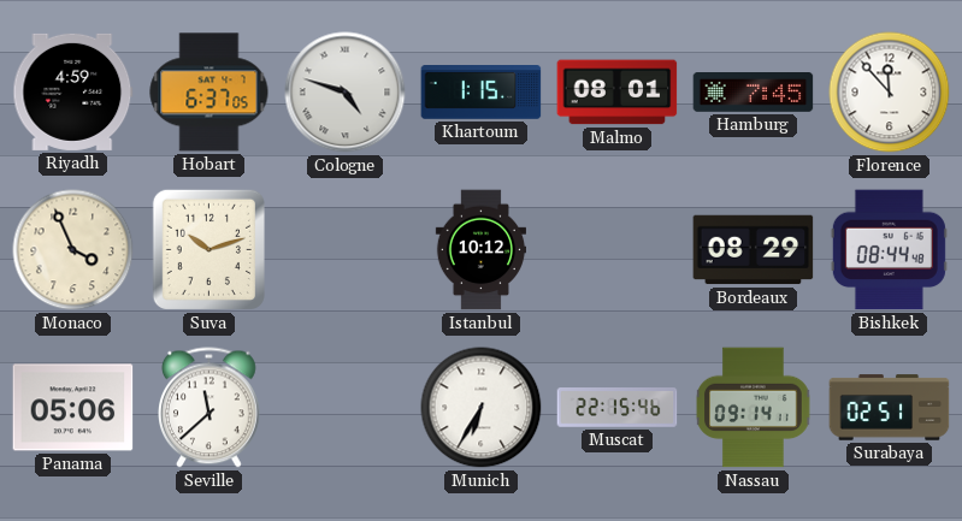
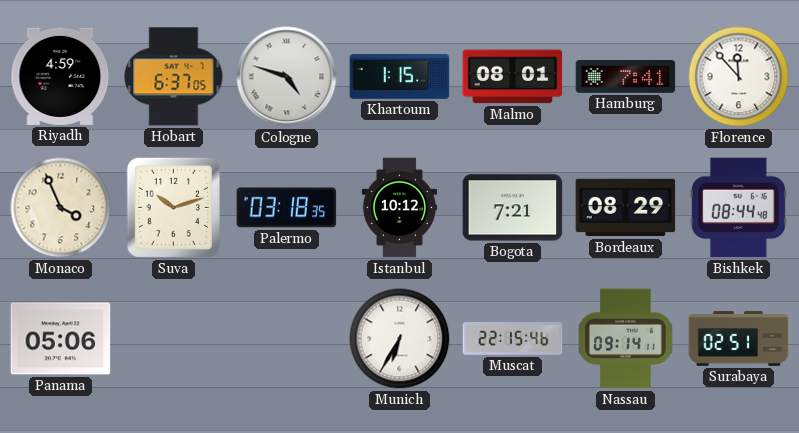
Hamburg: 7:45 -> 7:41 (626, 77)
Palermo: none -> 03:18 (287, 208)
Bogota: none -> 7:21 (513, 208)
Seville: 11:38 -> none (209, 408)
